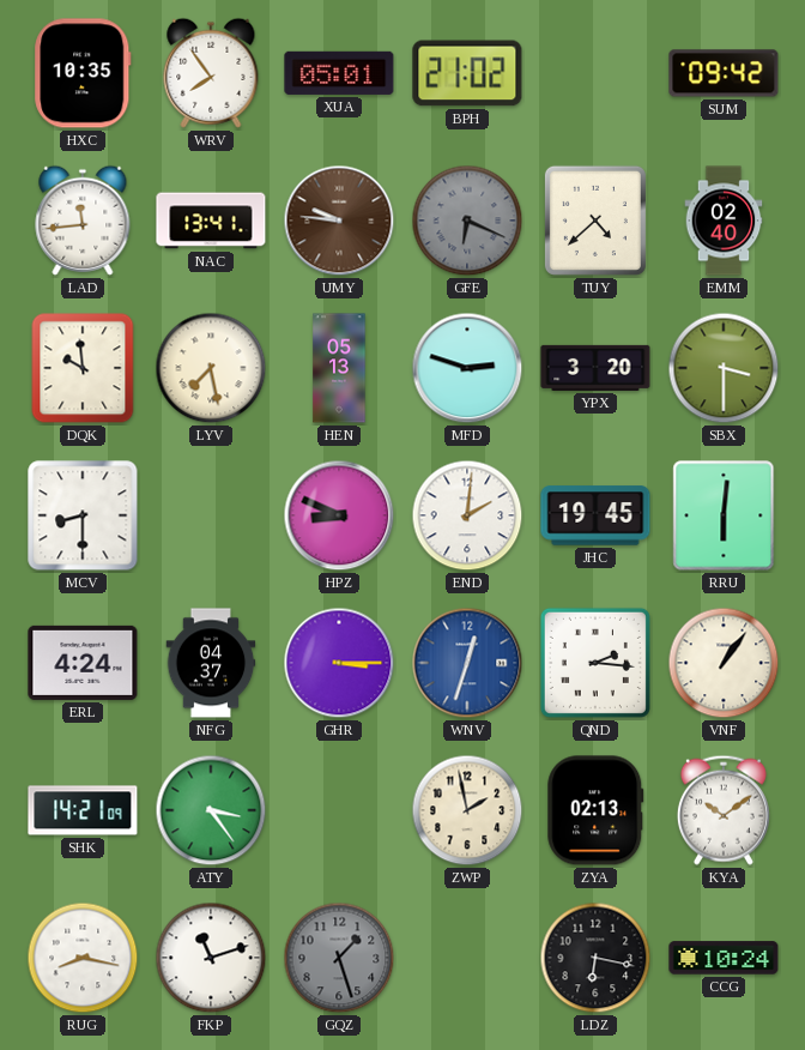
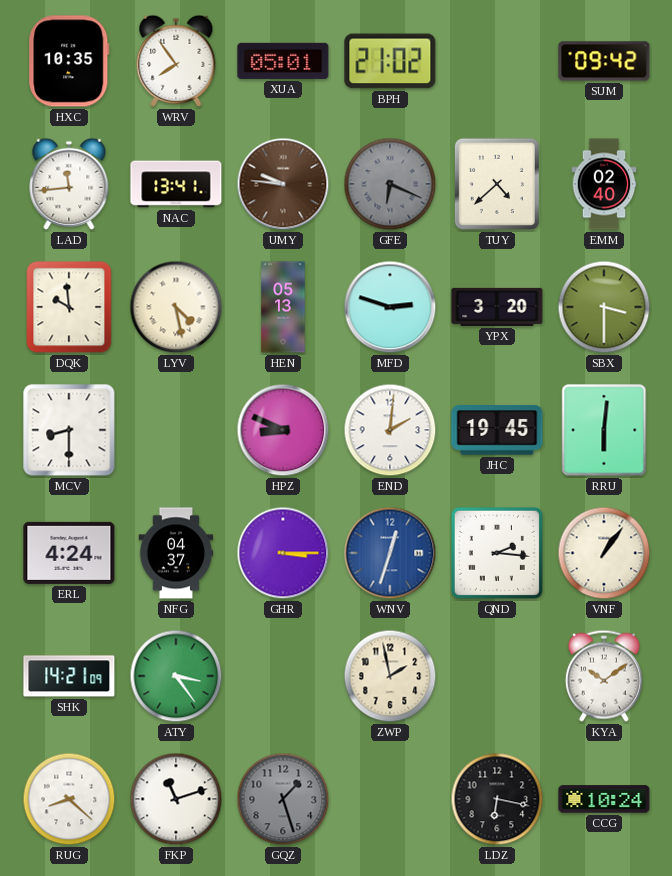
LYV: 7:28 -> 4:28 (176, 307)
ZYA: 02:13 -> none (595, 810)
RUG: 8:17 -> 8:22 (69, 799)
